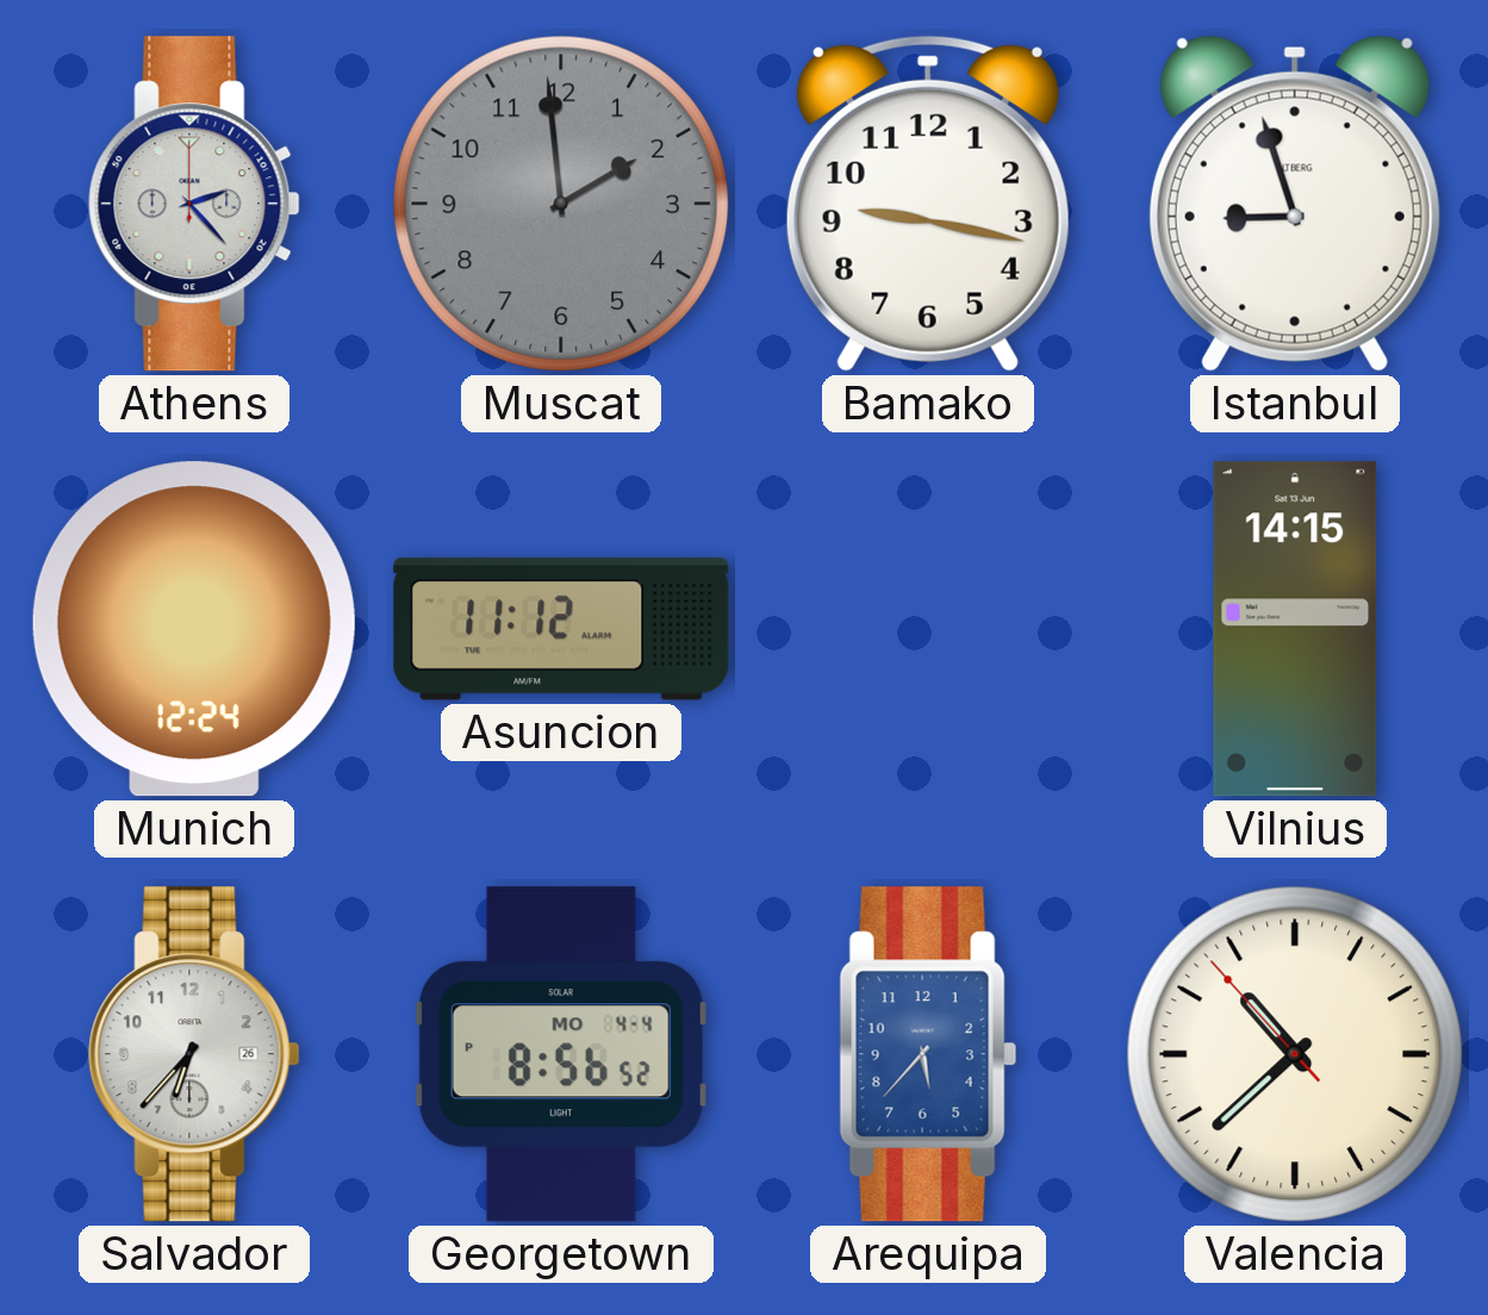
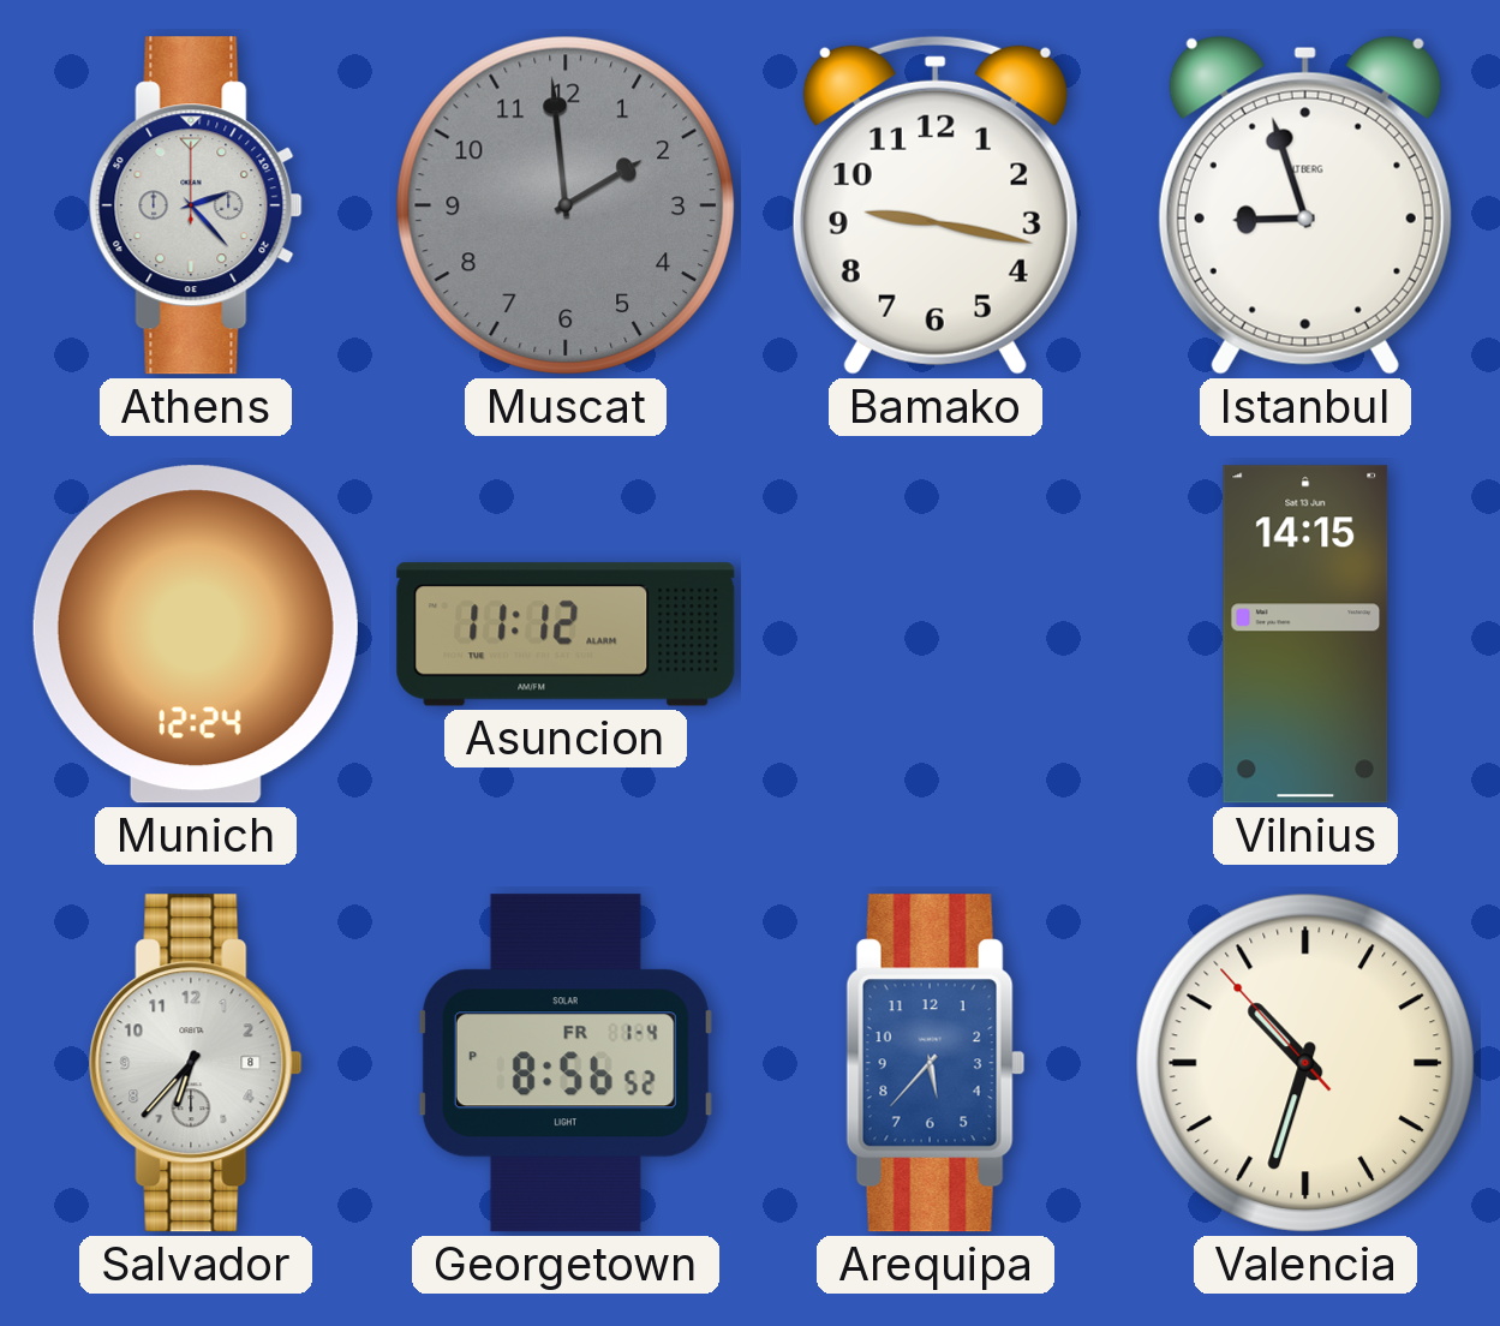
Salvador date: 26 -> 8 (196, 1063)
Georgetown date: MO 4-4 -> FR 1-4 (566, 1063)
Valencia: 10:37 -> 10:32 (1305, 1063)
